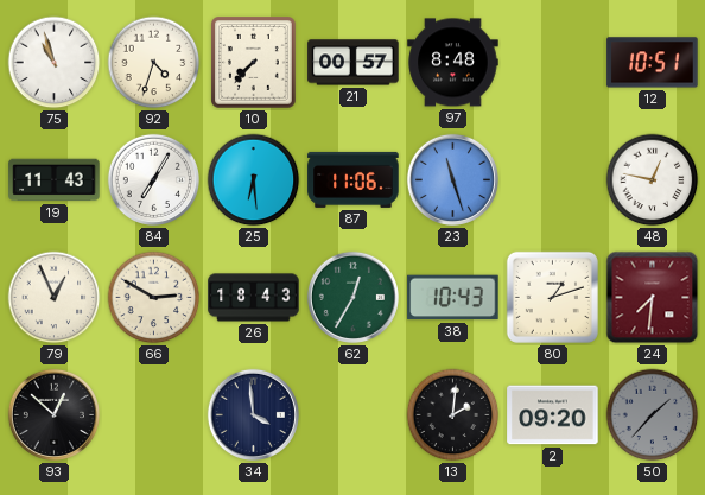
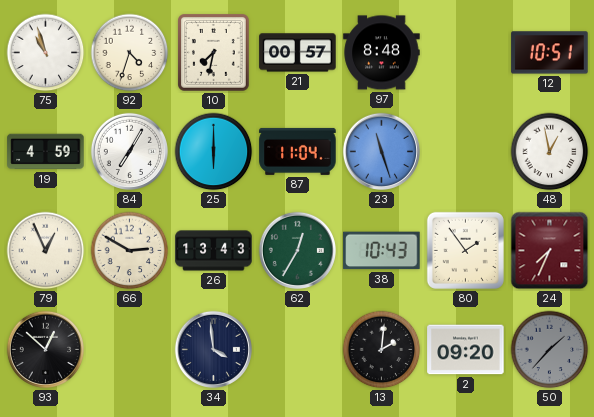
10: 7:37 -> 7:32 (214, 53)
19: 11:43 -> 4:59 (46, 152)
25: 6:29 -> 6:00 (214, 152)
87: 11:06 -> 11:04 (298, 151)
48: 12:47 -> 12:58 (550, 152)
26: 18:43 -> 13:43 (214, 251)
80: 1:12 -> 1:54 (465, 250)
24: 7:31 -> 7:34 (550, 251)
